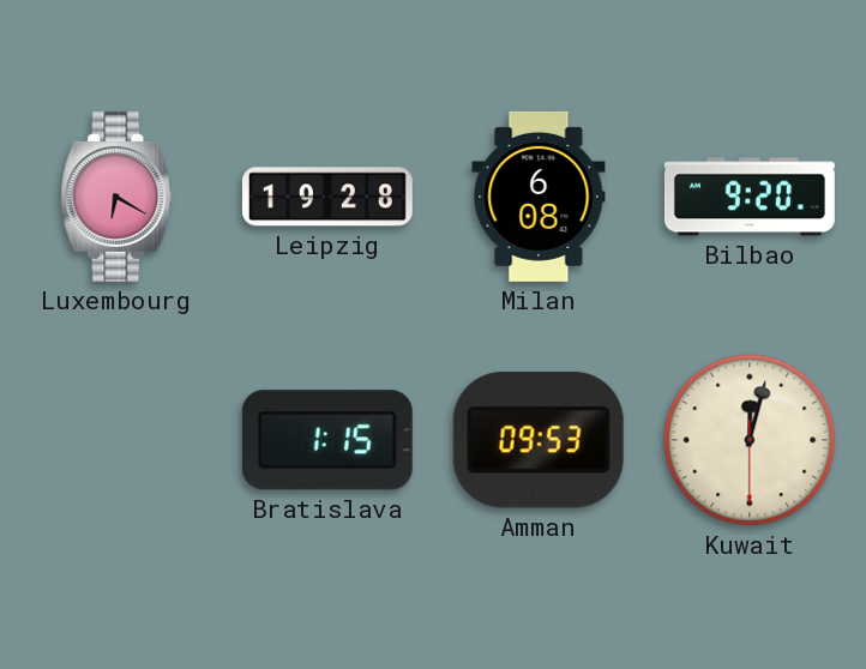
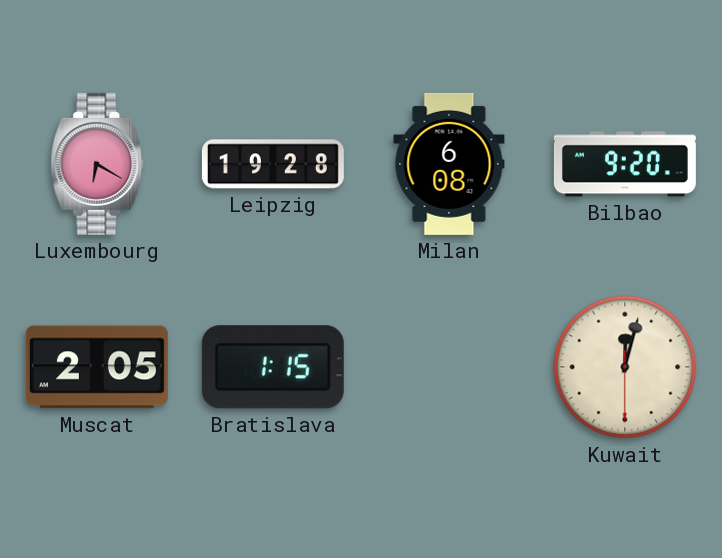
Muscat: none -> 2:05 (97, 367)
Amman: 09:53 -> none (539, 440)
